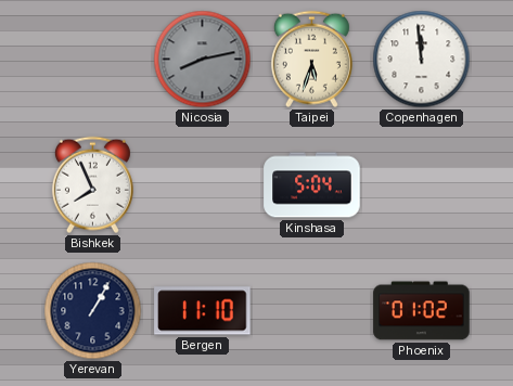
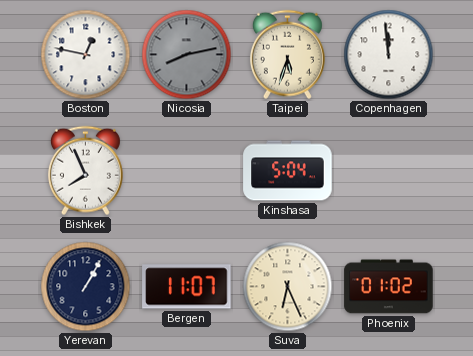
Boston: none -> 12:47 (86, 55)
Bergen: 11:10 -> 11:07 (187, 287)
Suva: none -> 6:26 (288, 287)
